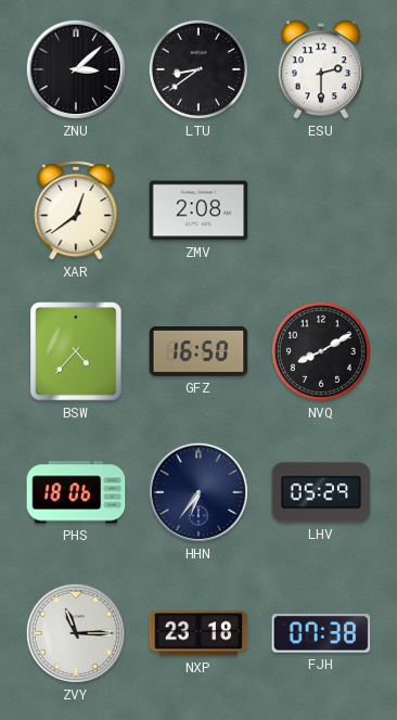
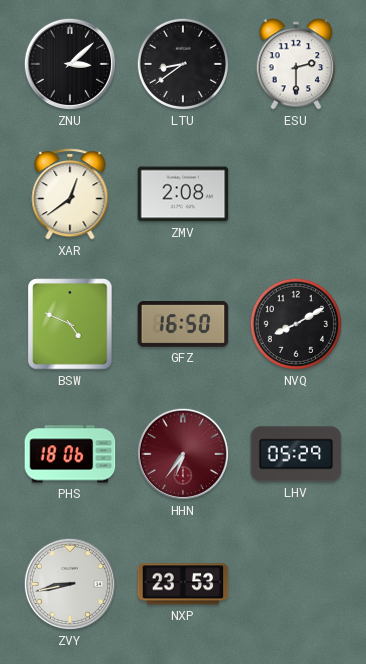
BSW: 4:37 -> 4:49 (70, 324)
HHN dial: navy -> burgundy (183, 454)
ZVY: 11:15 -> 8:43 (70, 584)
NXP: 23:18 -> 23:53 (183, 584)
FJH: 07:38 -> none (321, 633)
